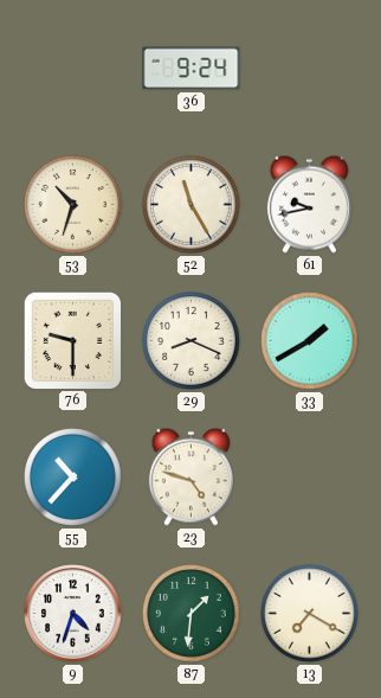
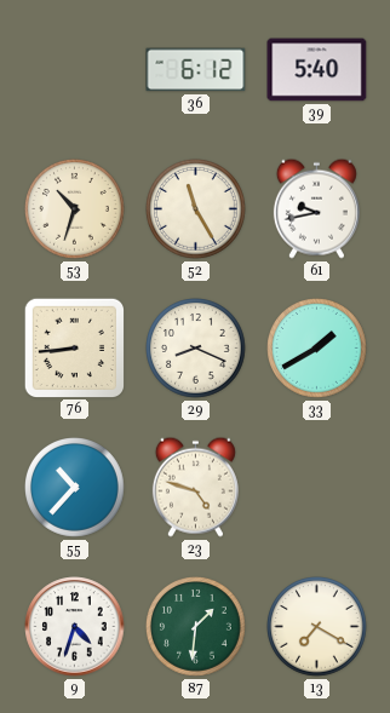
36: 9:24 -> 6:12 (196, 70)
39: none -> 5:40 (317, 70)
76: 9:30 -> 8:44 (74, 347)
